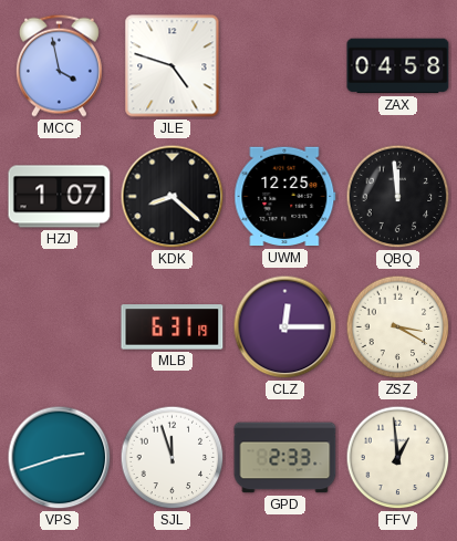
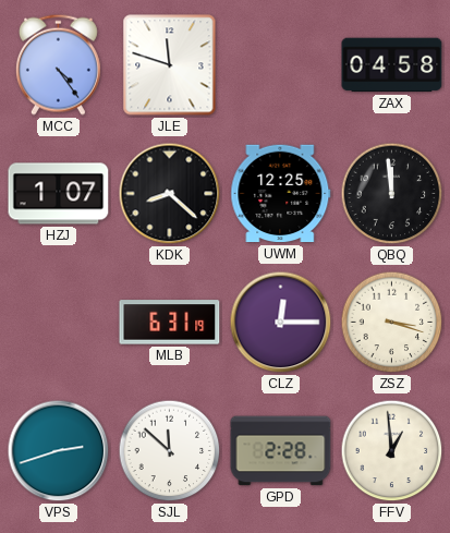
MCC: 3:58 -> 4:24 (58, 64)
JLE: 4:48 -> 11:48 (170, 65)
ZSZ: 3:20 -> 3:18 (392, 323)
SJL: 11:57 -> 11:52 (170, 451)
GPD: 2:33 -> 2:28 (281, 451)
